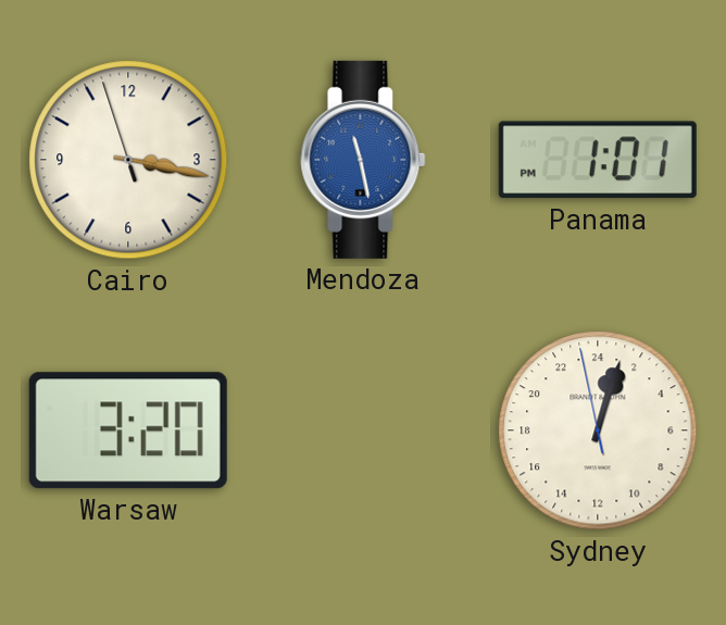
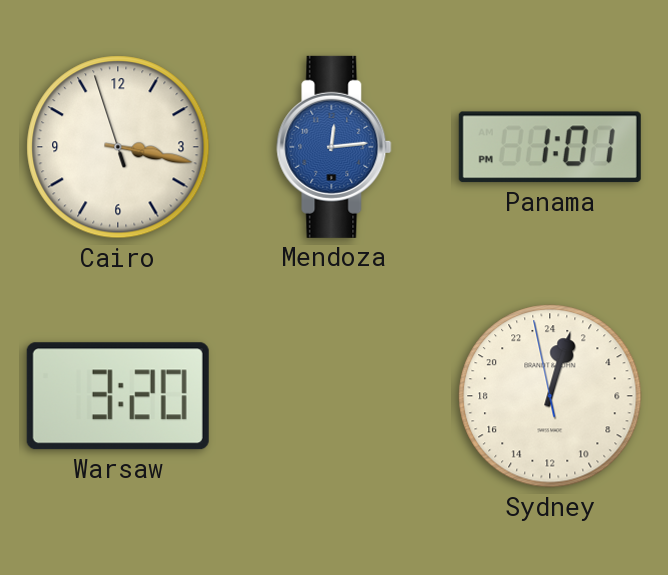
Mendoza: 11:28 -> 12:14 (334, 147)
